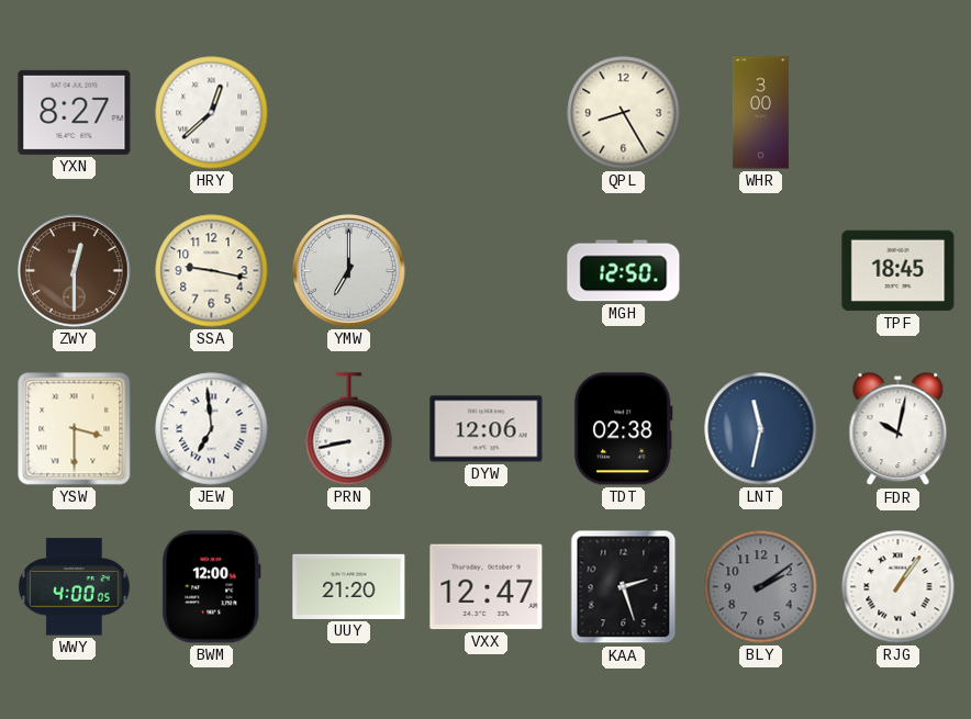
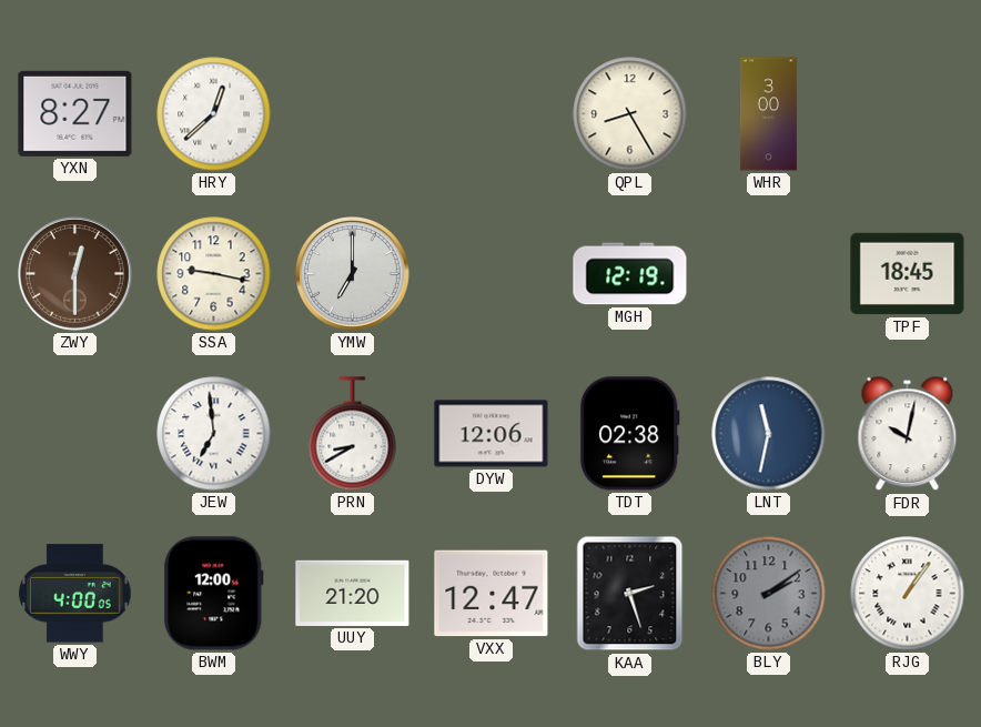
MGH: 12:50 -> 12:19 (630, 274)
YSW: 3:30 -> none (75, 429)
PRN: 8:43 -> 8:40 (353, 434)
